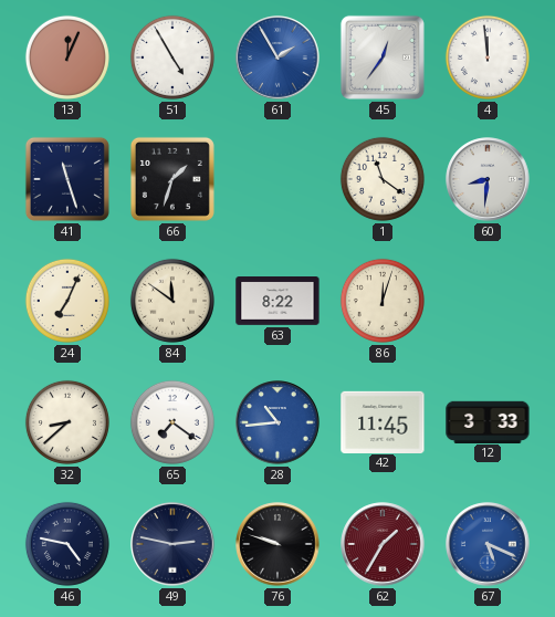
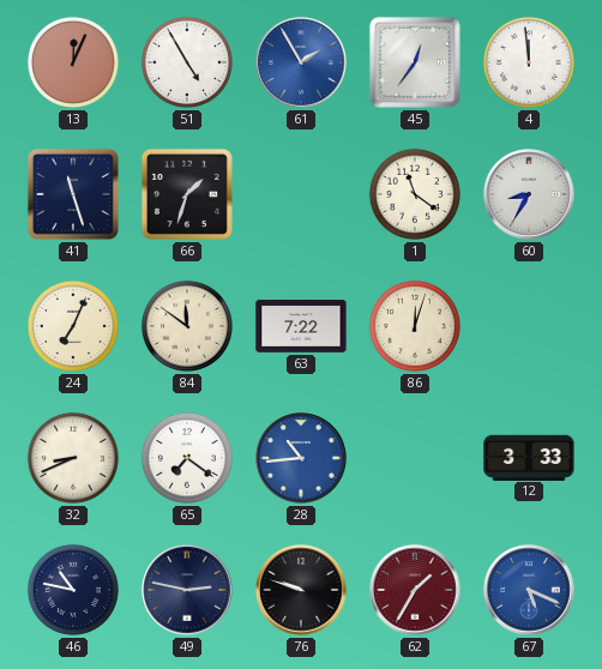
60: 8:31 -> 8:35 (529, 194)
63: 8:22 -> 7:22 (301, 327)
32: 8:38 -> 8:41 (73, 458)
42: 11:45 -> none (383, 421)
46: 4:47 -> 10:47 (73, 590)
